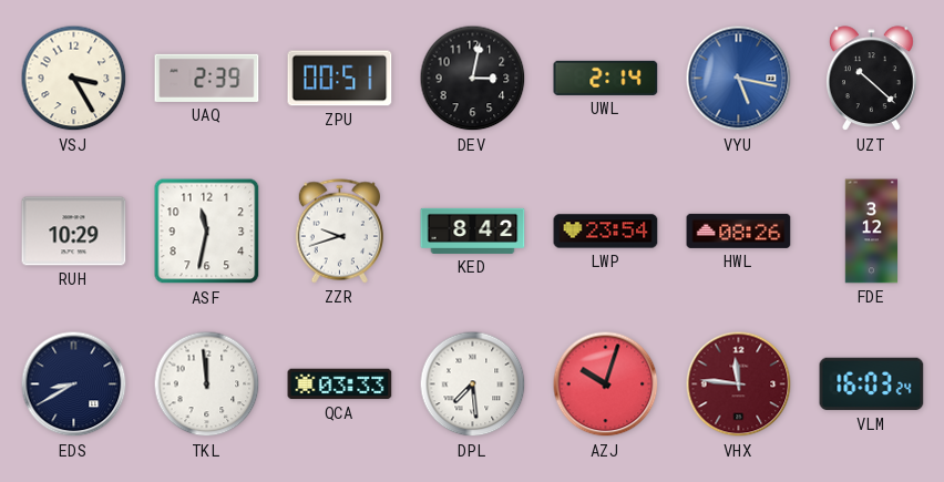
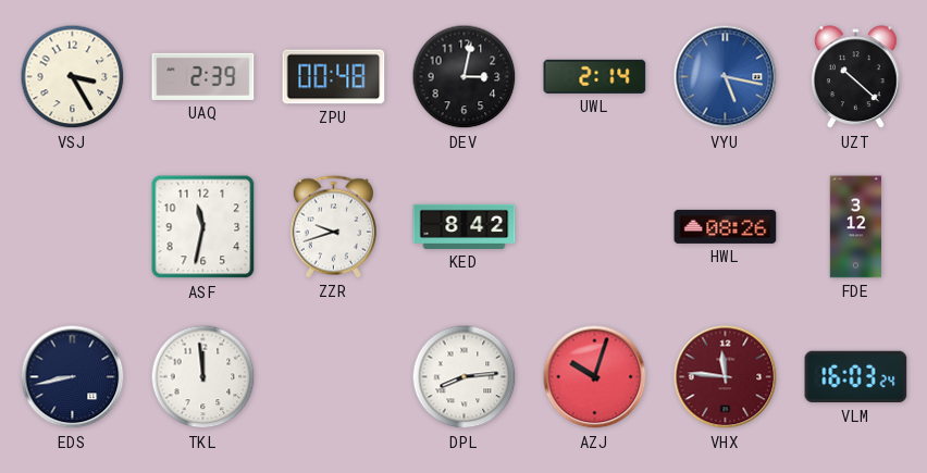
ZPU: 00:51 -> 00:48 (334, 77)
RUH: 10:29 -> none (74, 232)
LWP: 23:54 -> none (606, 232)
EDS: 8:40 -> 8:43 (73, 377)
QCA: 03:33 -> none (340, 384)
DPL: 7:29 -> 8:14 (465, 377)
